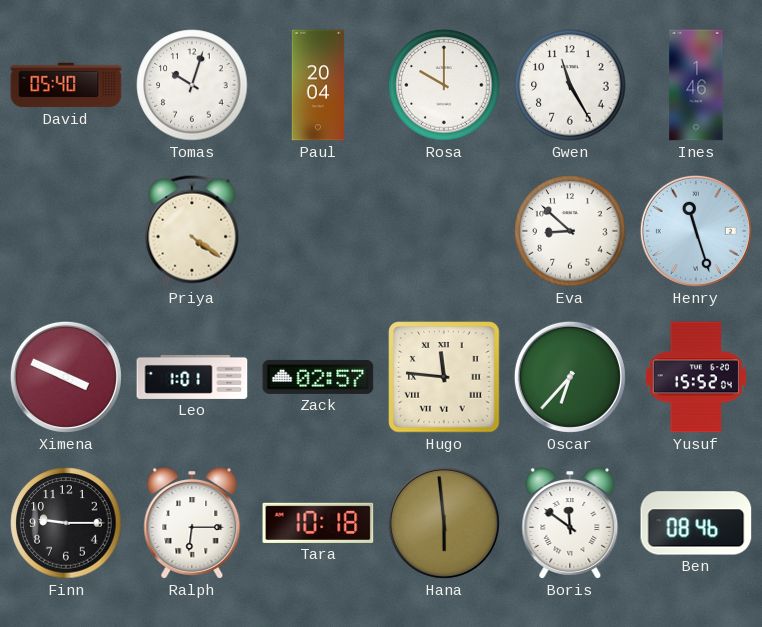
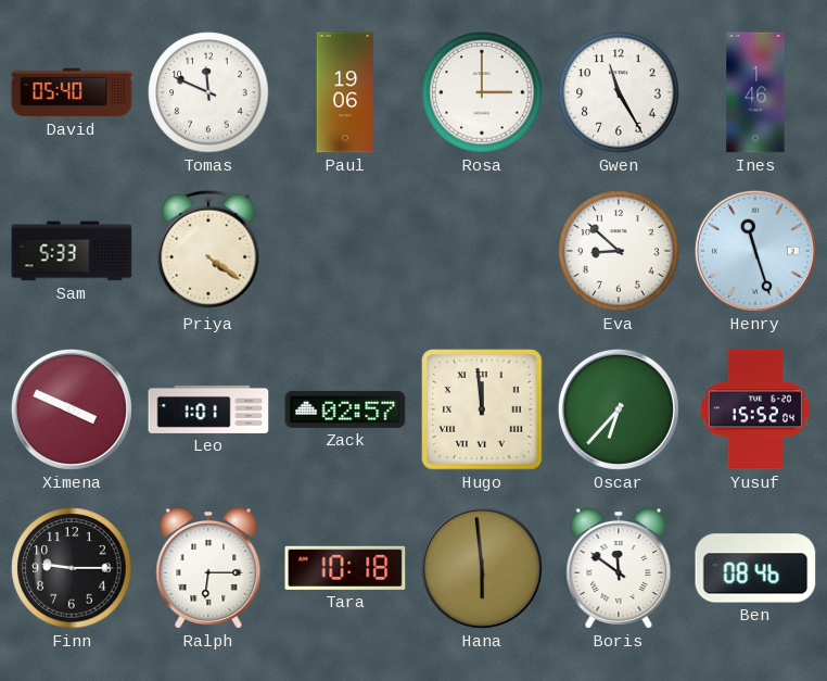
Tomas: 10:03 -> 11:49 (208, 92)
Paul: 20:04 -> 19:06 (345, 92)
Rosa: 10:00 -> 3:00 (482, 92)
Sam: none -> 5:33 (72, 251)
Hugo: 11:46 -> 11:59 (482, 409)
